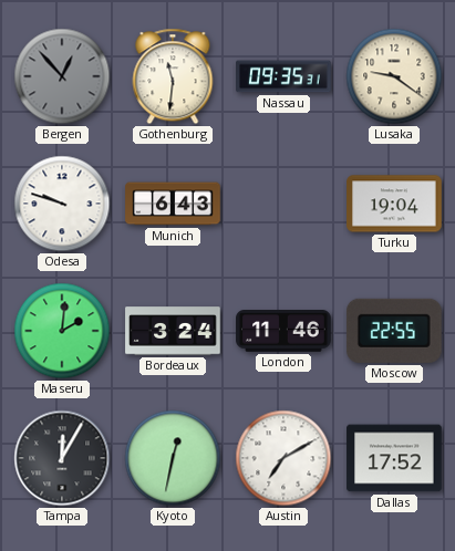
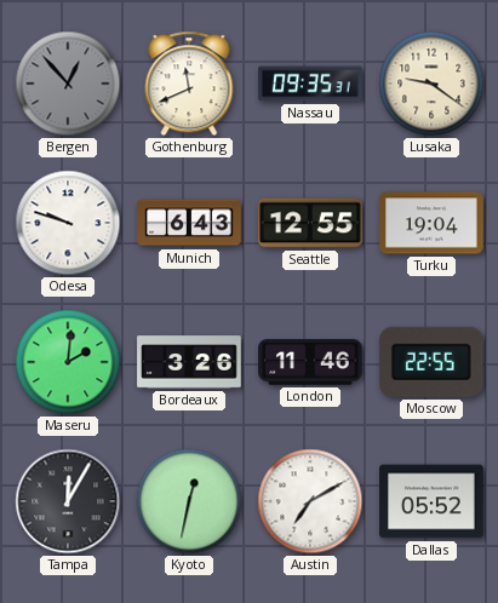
Gothenburg: 11:31 -> 11:41 (189, 84)
Seattle: none -> 12:55 (311, 223)
Bordeaux: 3:24 -> 3:26 (189, 362)
Dallas: 17:52 -> 05:52 (431, 501)
